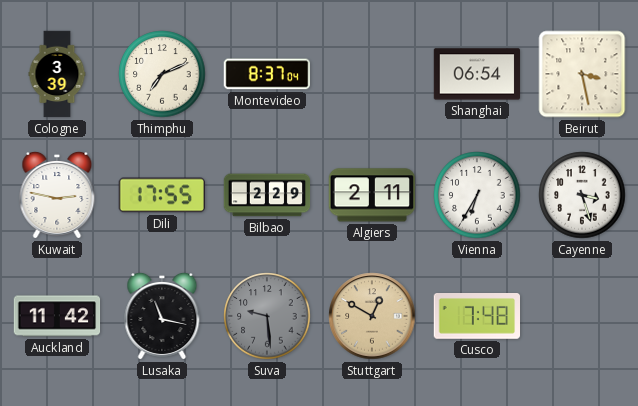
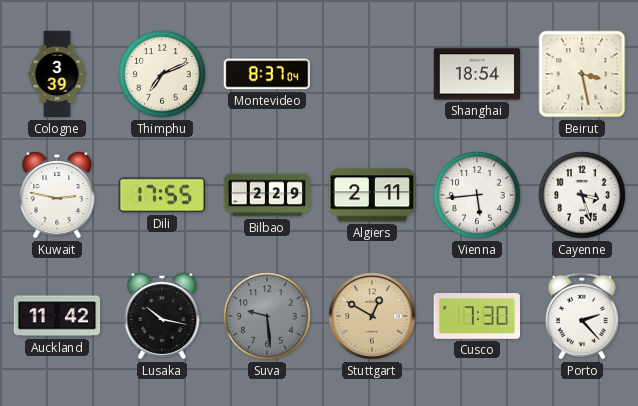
Shanghai: 06:54 -> 18:54 (477, 74)
Vienna: 6:35 -> 5:44 (477, 195)
Lusaka: 11:17 -> 10:17 (162, 317)
Cusco: 7:48 -> 7:30 (477, 317)
Porto: none -> 2:23 (582, 316)
